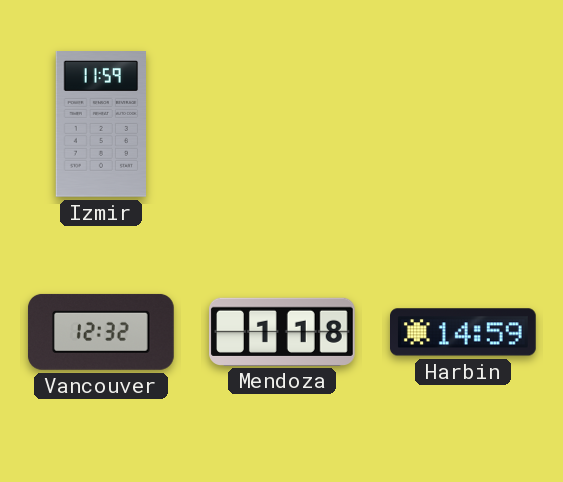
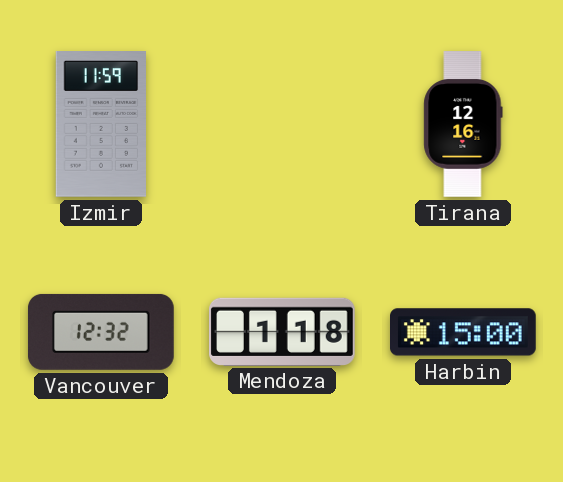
Tirana: none -> 12:16 (463, 124)
Harbin: 14:59 -> 15:00 (464, 332)
